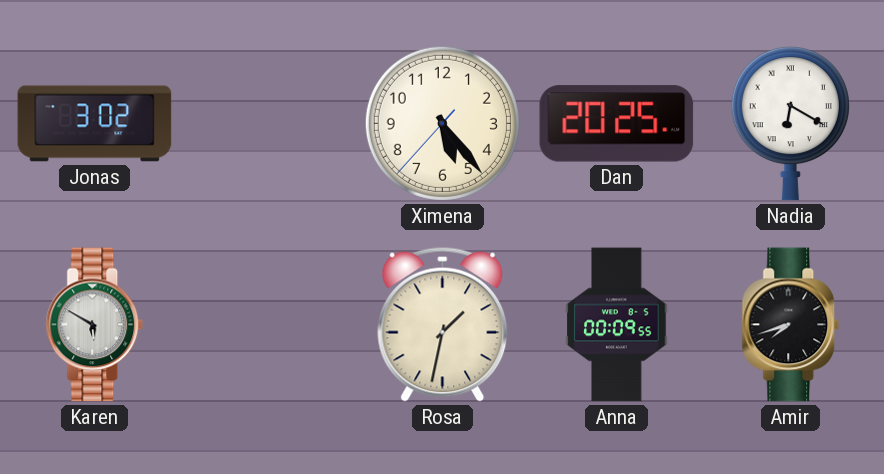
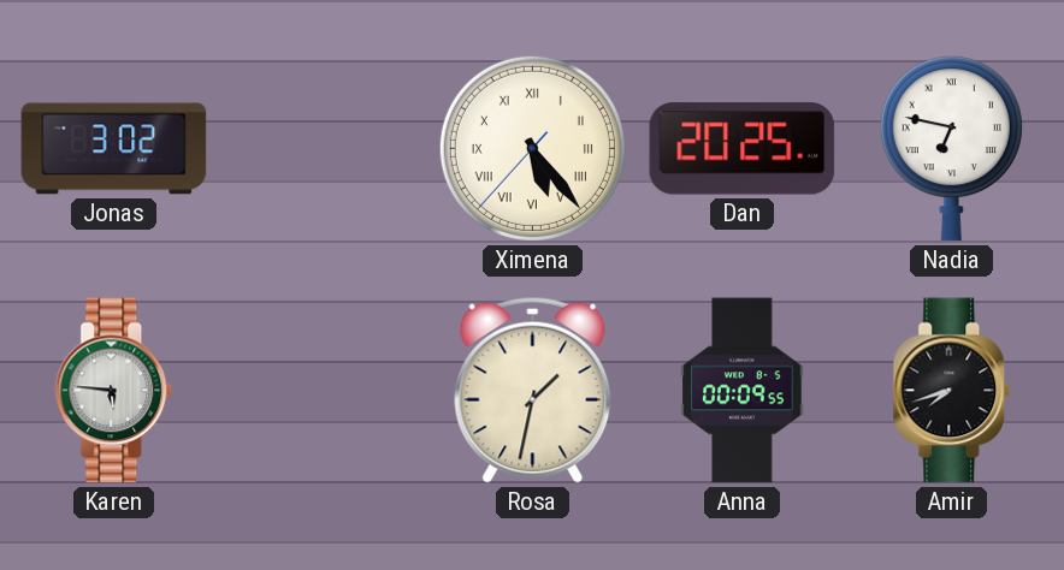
Ximena numerals: Arabic -> Roman (532, 148)
Nadia: 6:20 -> 6:47 (951, 149)
Karen: 5:50 -> 5:46 (114, 391)
